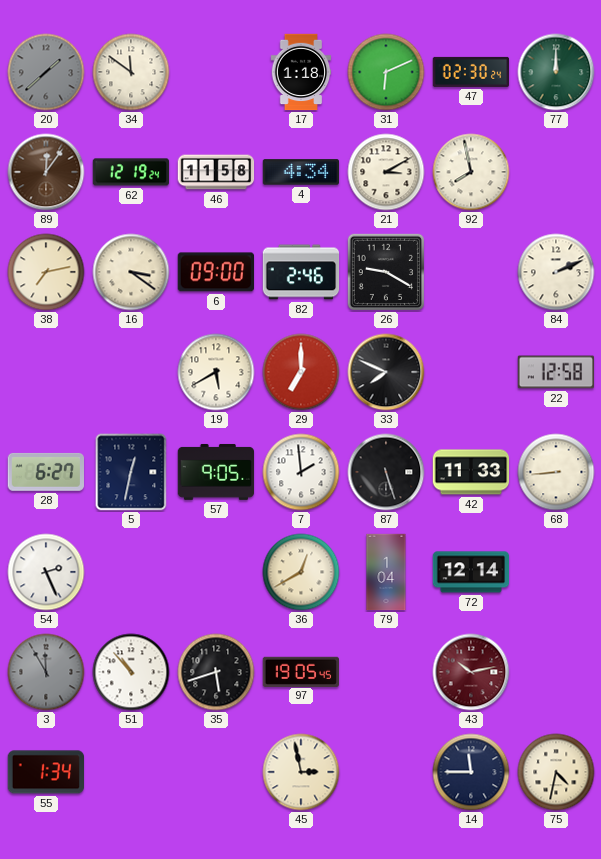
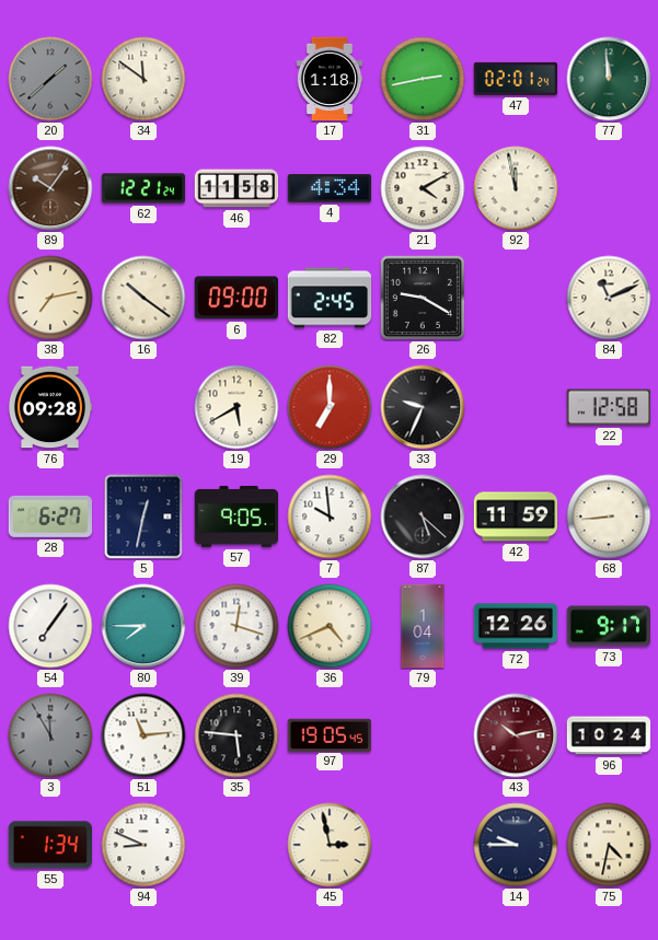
31: 6:11 -> 2:43 (423, 79)
47: 02:30 -> 02:01 (516, 79)
77: 12:00 -> 11:59 (609, 79)
89: 12:06 -> 10:06 (50, 188)
62: 12:19 -> 12:21 (143, 188)
21: 3:10 -> 4:10 (423, 188)
92: 7:58 -> 11:58 (516, 188)
16: 3:21 -> 10:21 (143, 298)
82: 2:46 -> 2:45 (330, 298)
84: 2:11 -> 11:11 (609, 298)
76: none -> 09:28 (50, 407)
33: 7:49 -> 9:34 (423, 407)
7: 1:59 -> 9:59 (330, 517)
87: 5:27 -> 5:22 (423, 517)
42: 11:33 -> 11:59 (516, 517)
54: 2:26 -> 7:06 (50, 626)
80: none -> 7:45 (143, 626)
39: none -> 12:18 (236, 626)
36: 12:40 -> 4:41 (330, 626)
72: 12:14 -> 12:26 (516, 626)
73: none -> 9:17 (608, 626)
51: 10:53 -> 11:14 (143, 735)
35: 5:42 -> 5:46 (236, 735)
96: none -> 10:24 (609, 735)
94: none -> 8:49 (143, 845)
14: 11:45 -> 9:45 (516, 845)
